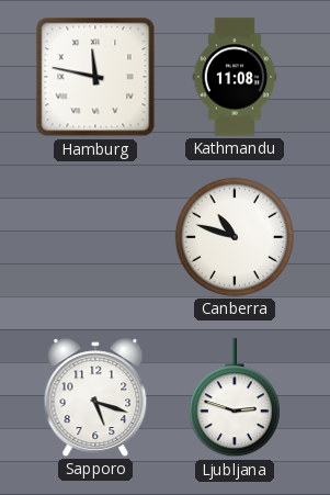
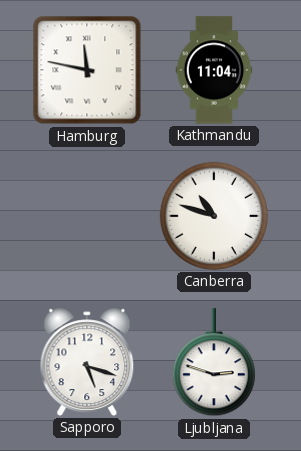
Kathmandu: 11:08 -> 11:04 (214, 70)
